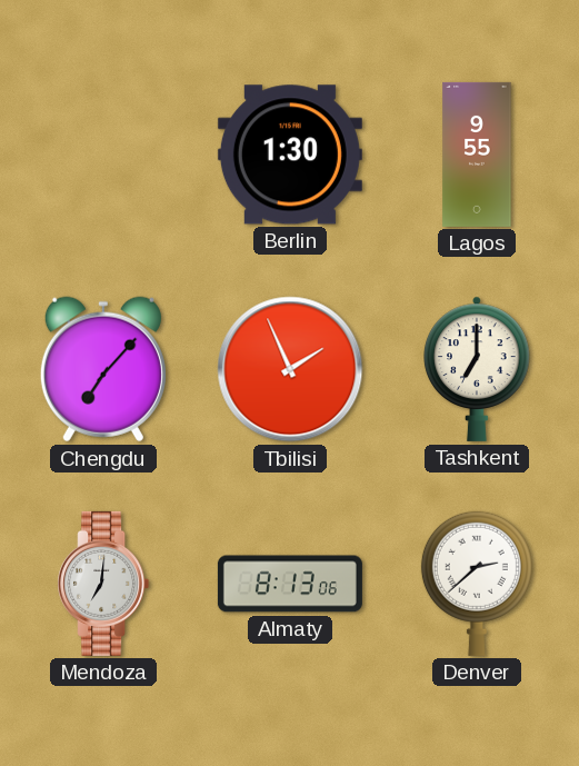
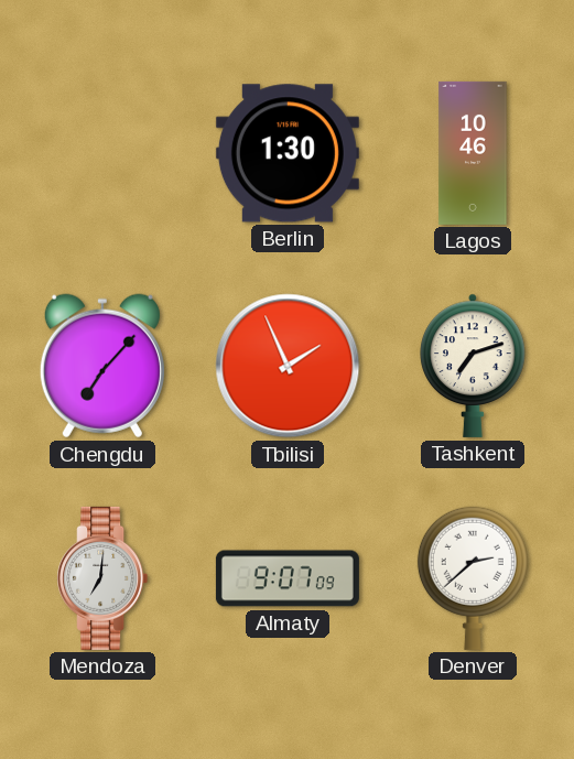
Lagos: 9:55 -> 10:46 (473, 153)
Tashkent: 7:00 -> 7:12 (473, 366)
Almaty: 8:13 -> 9:07 (288, 578)
